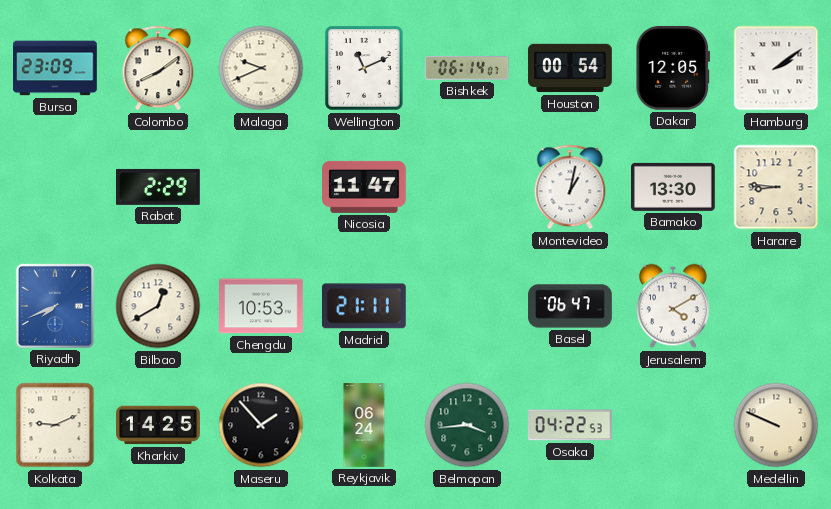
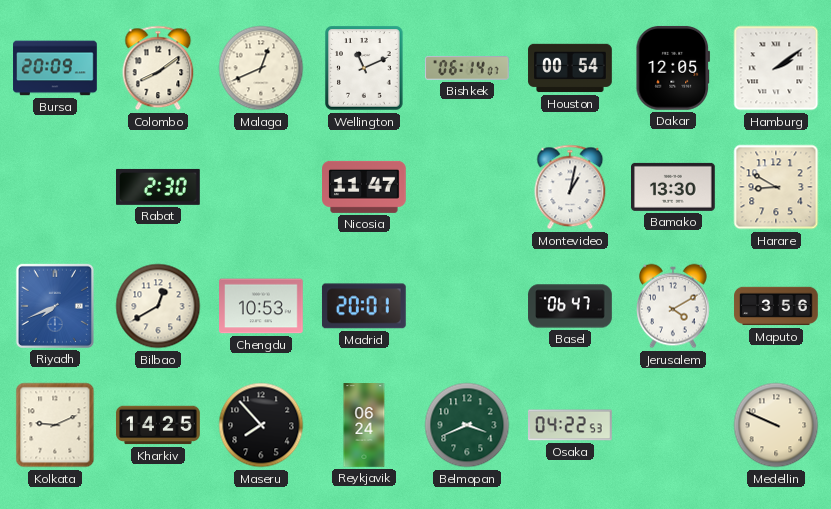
Bursa: 23:09 -> 20:09 (55, 68)
Malaga: 9:41 -> 12:41 (261, 68)
Rabat: 2:29 -> 2:30 (159, 187)
Harare: 8:46 -> 8:50 (776, 187)
Madrid: 21:11 -> 20:01 (364, 306)
Maputo: none -> 3:56 (776, 306)
Maseru: 1:53 -> 7:53 (261, 425)
Belmopan: 3:44 -> 3:41 (467, 425)
